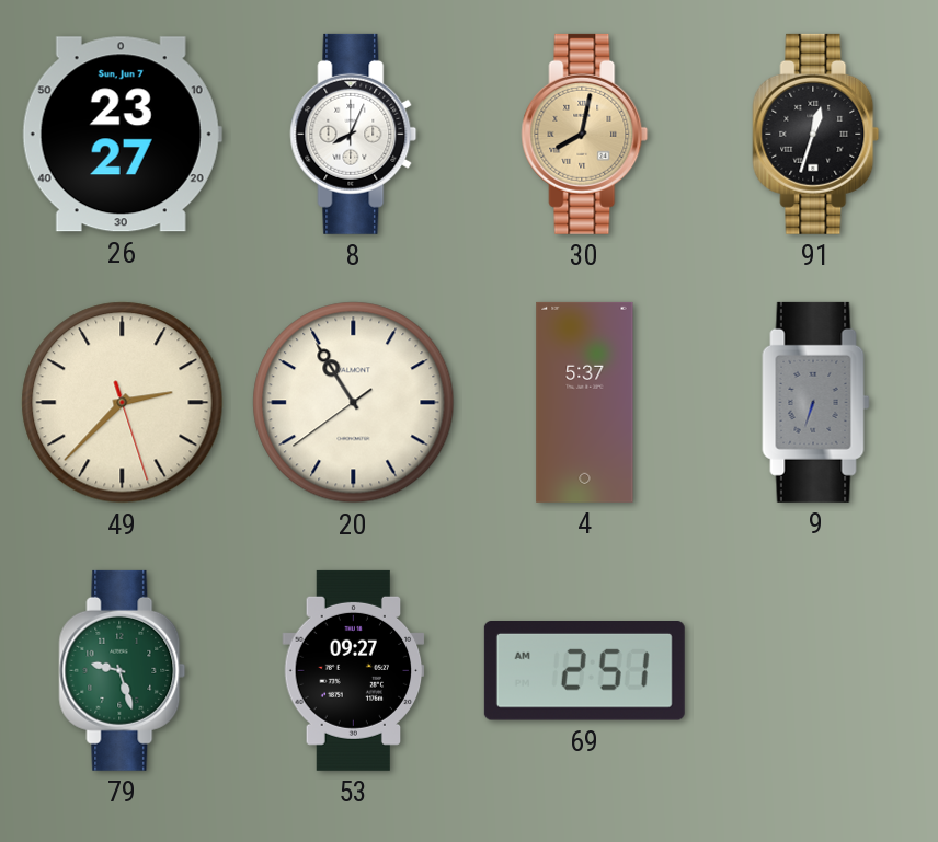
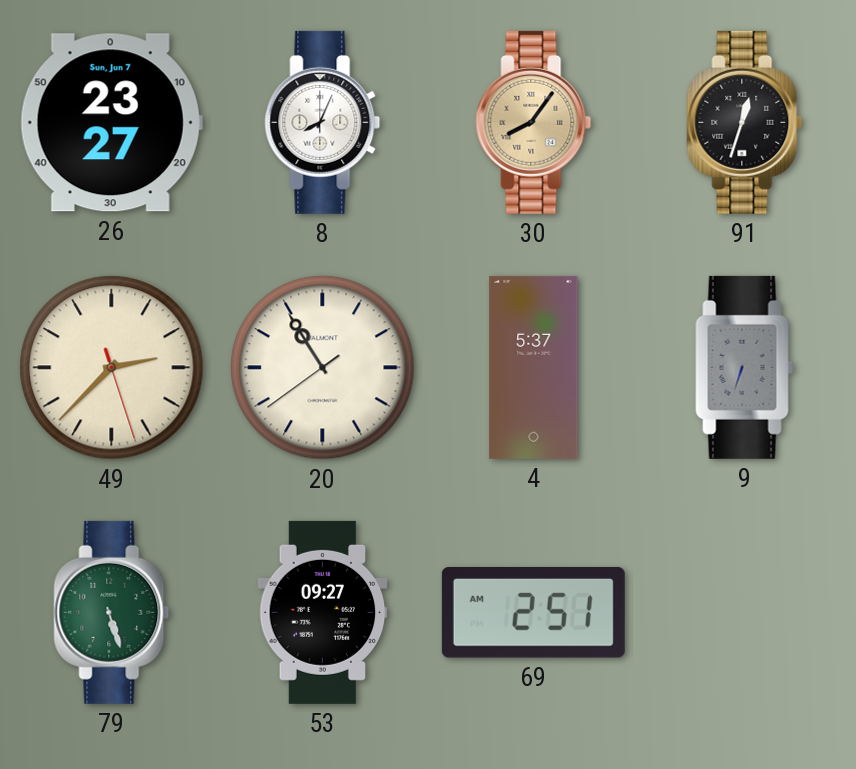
30: 8:02 -> 8:06 (534, 122)
79: 9:27 -> 5:27 (112, 612)
